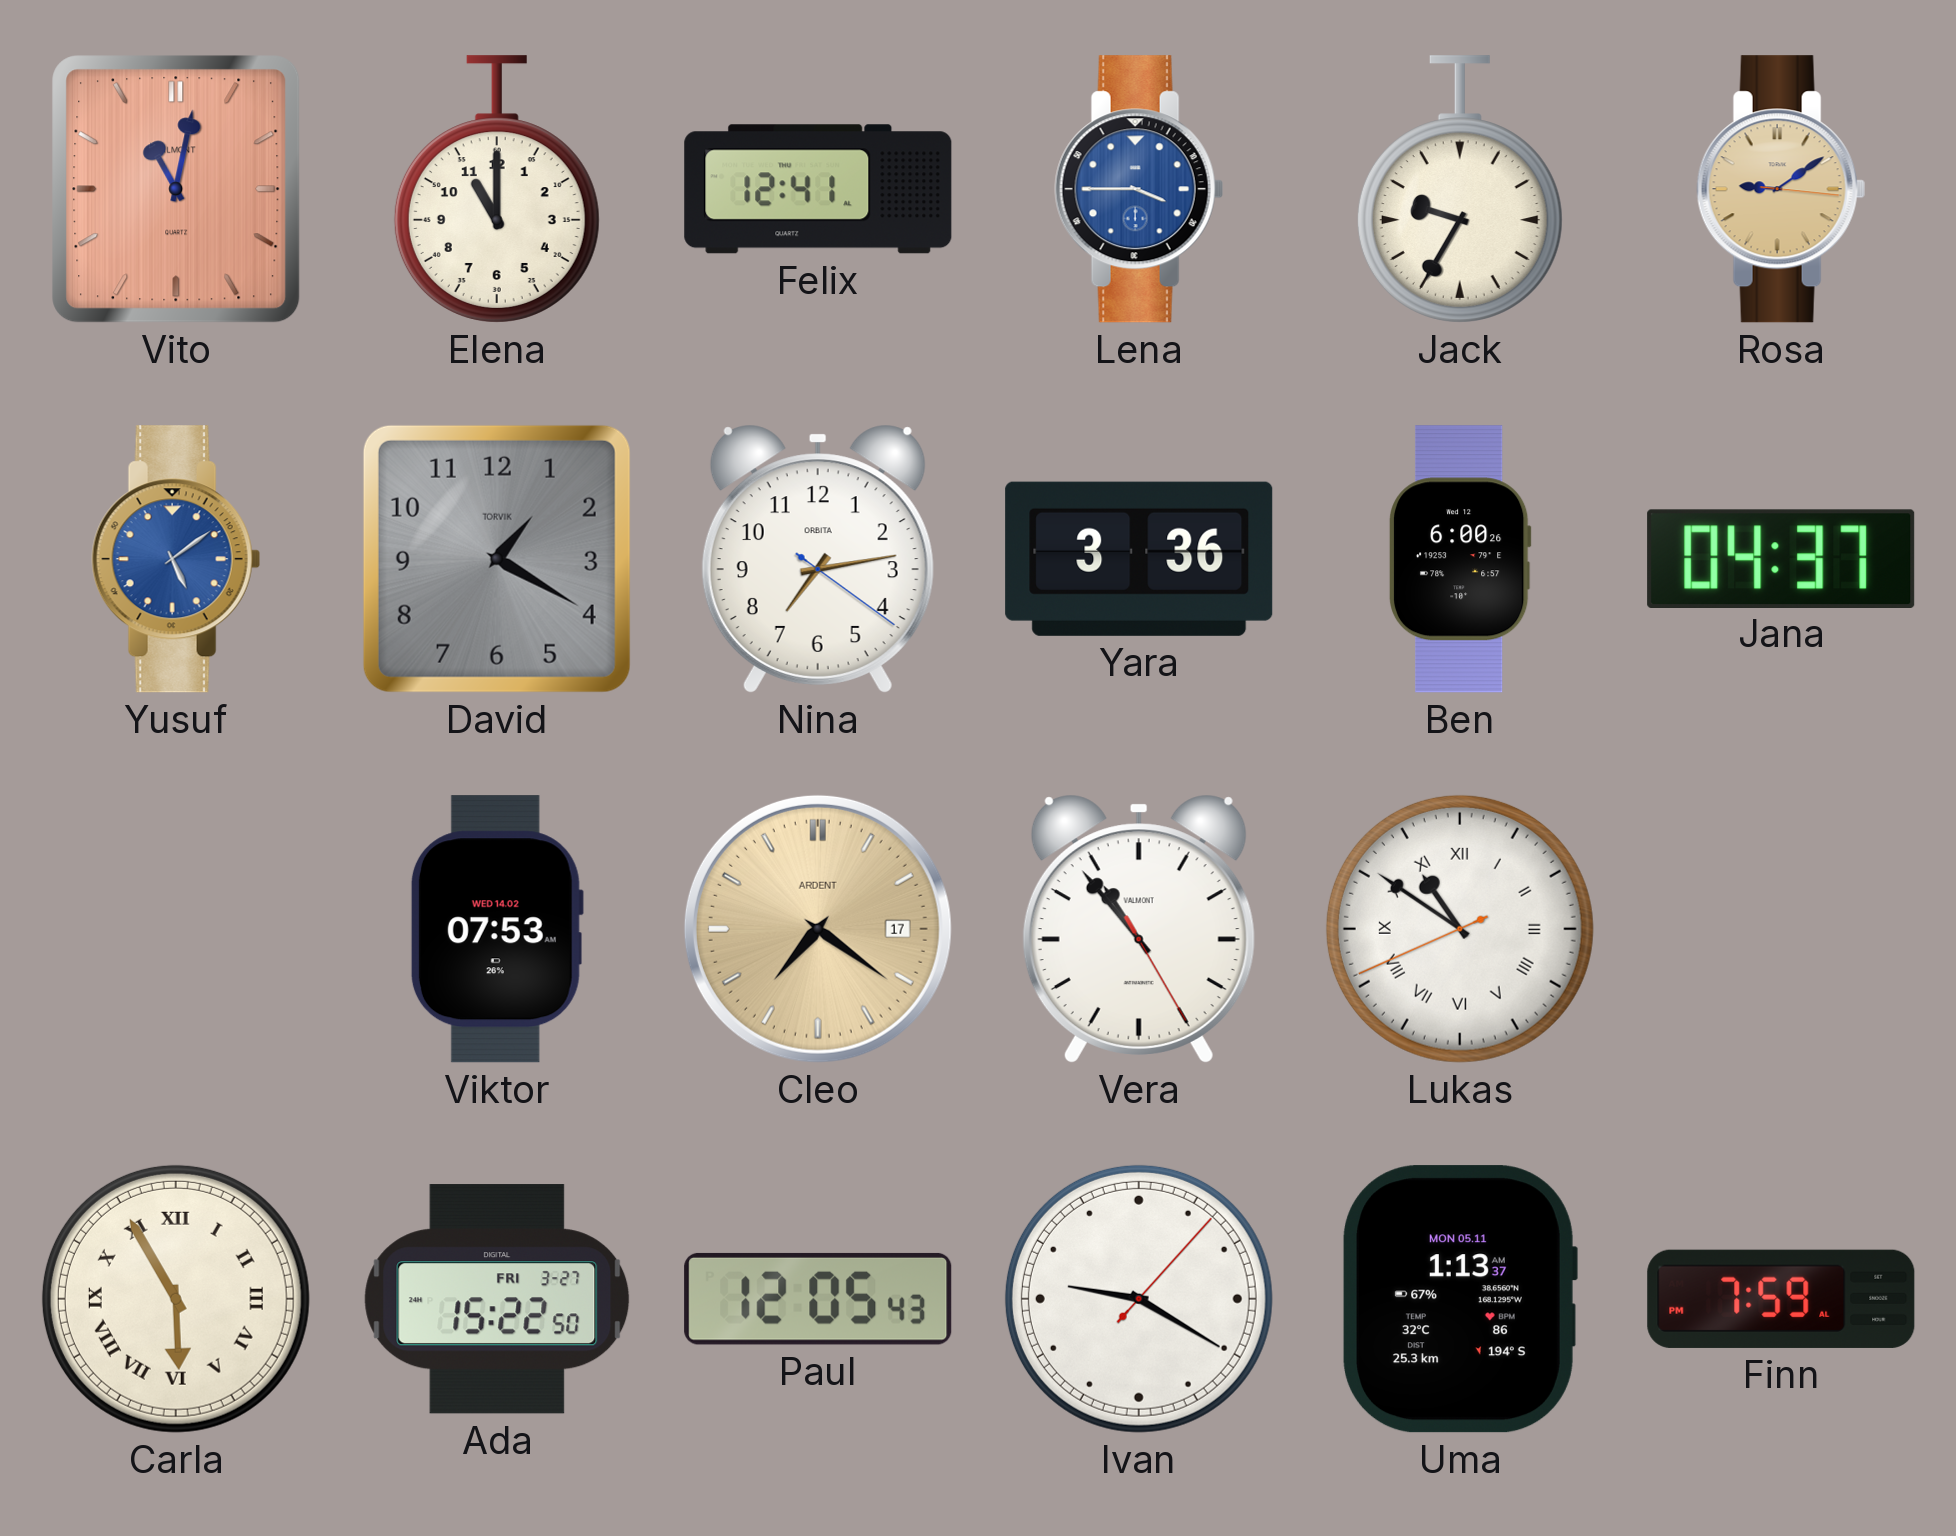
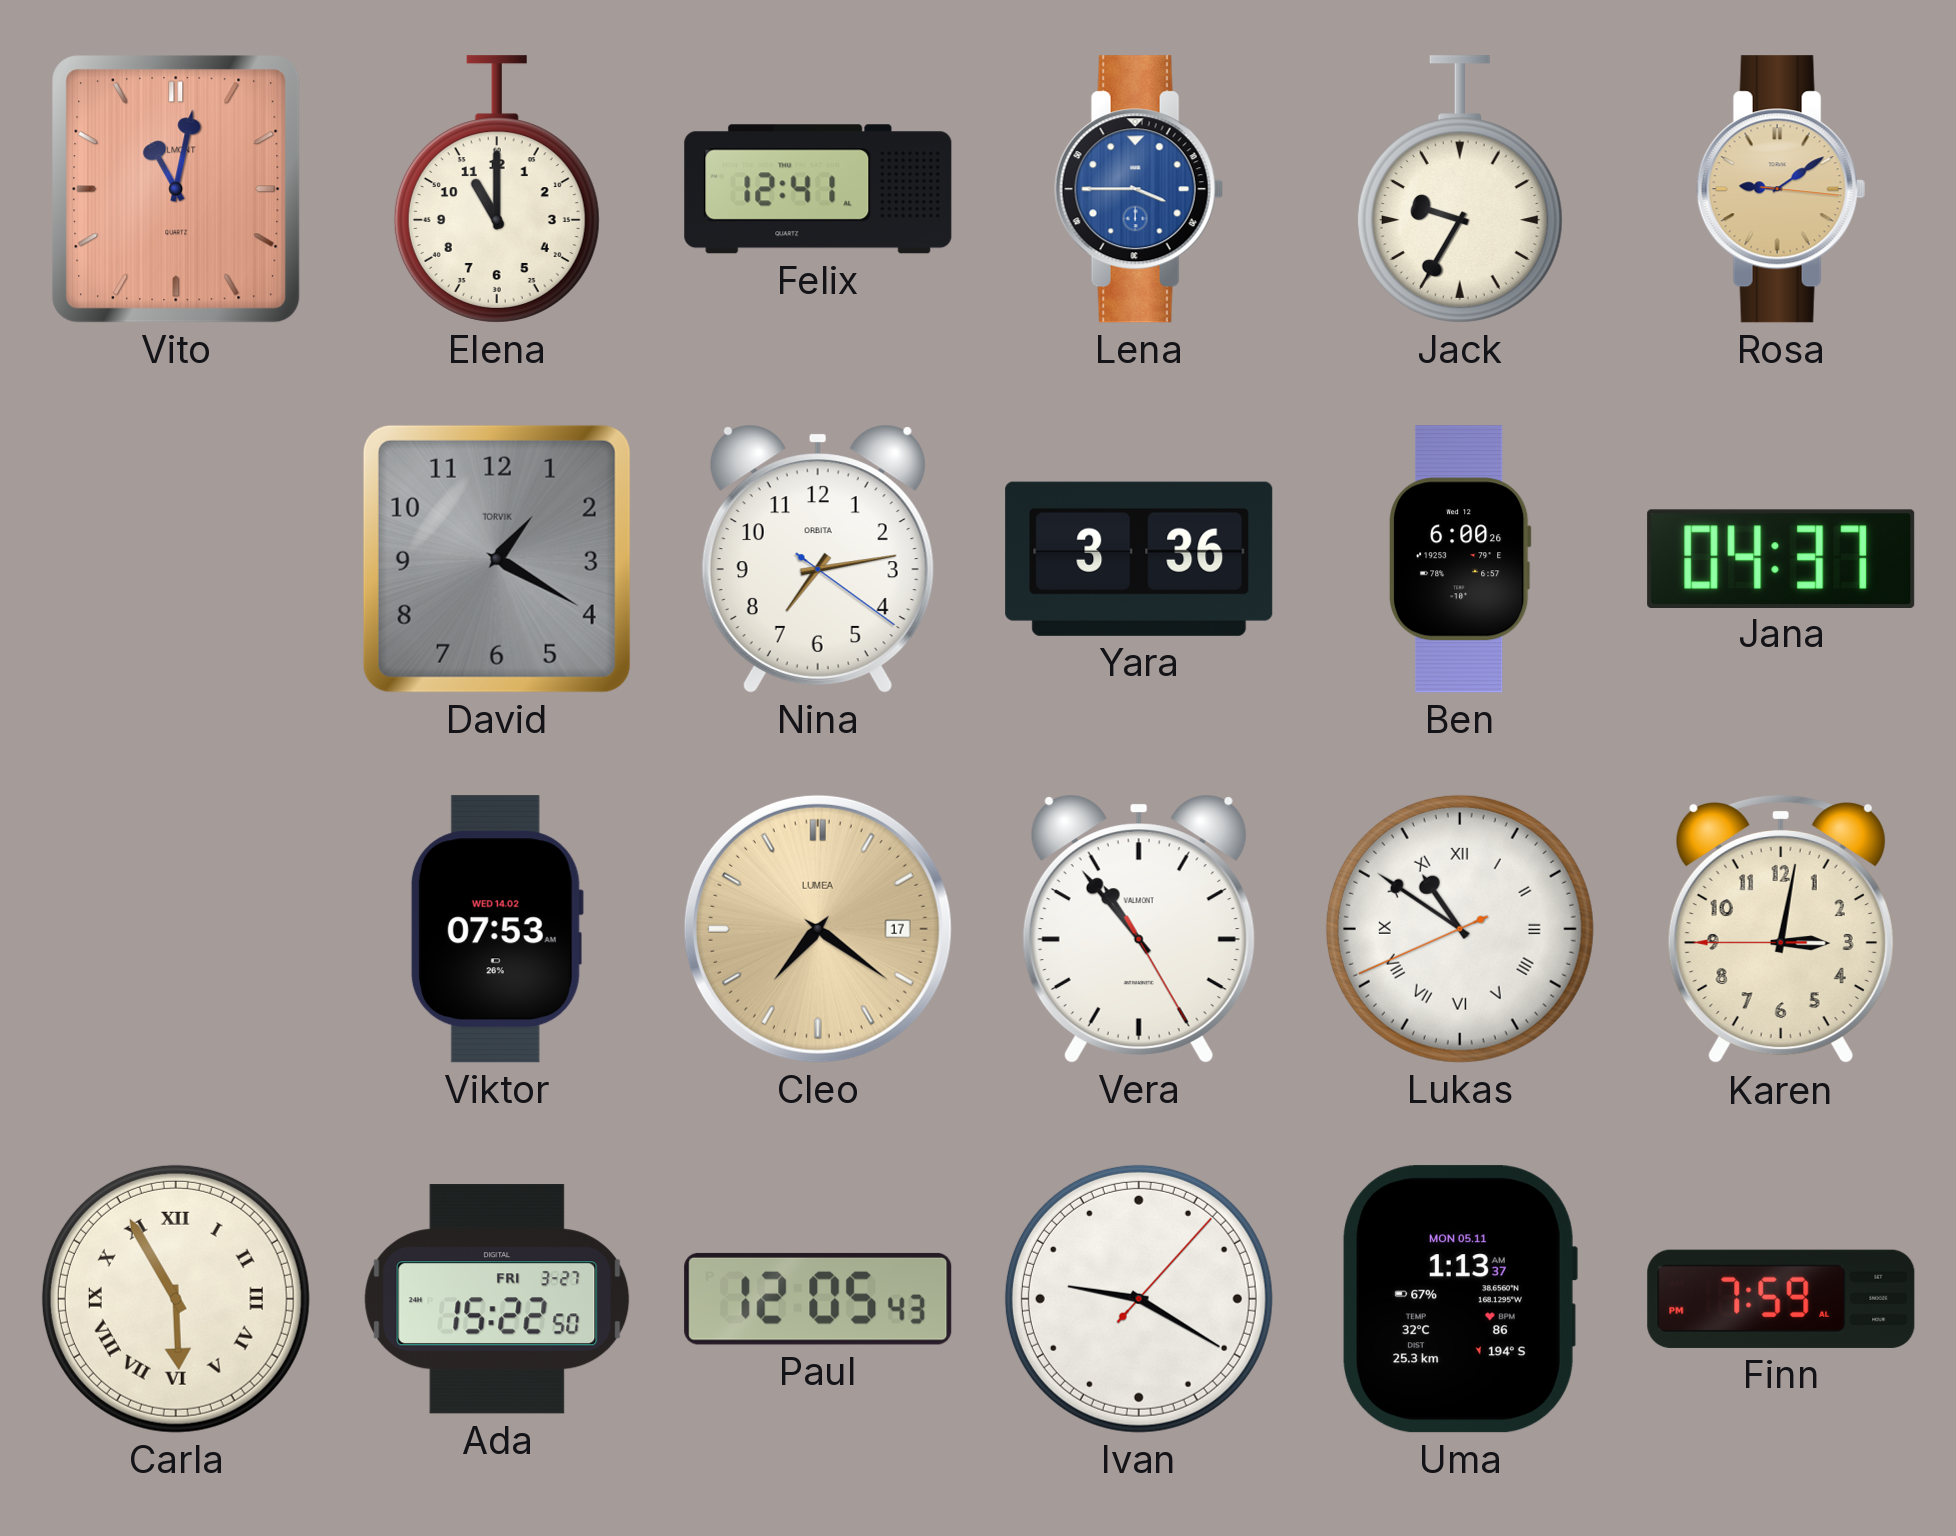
Yusuf: 5:09 -> none (176, 559)
Cleo brand: ARDENT -> LUMEA (818, 929)
Karen: none -> 3:01 (1781, 929)
